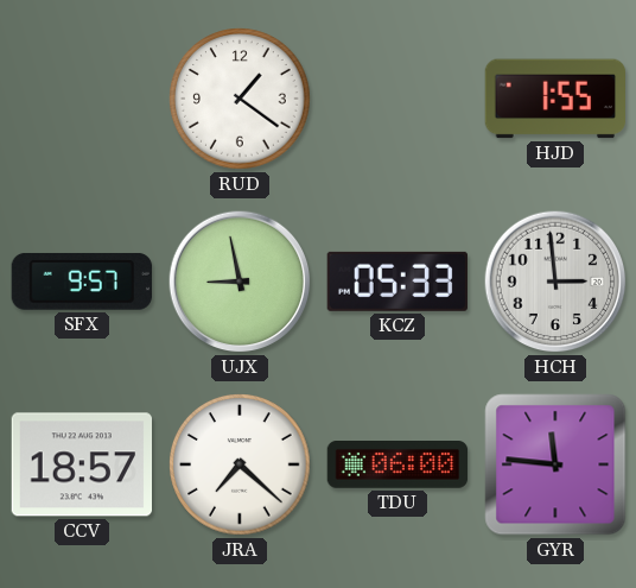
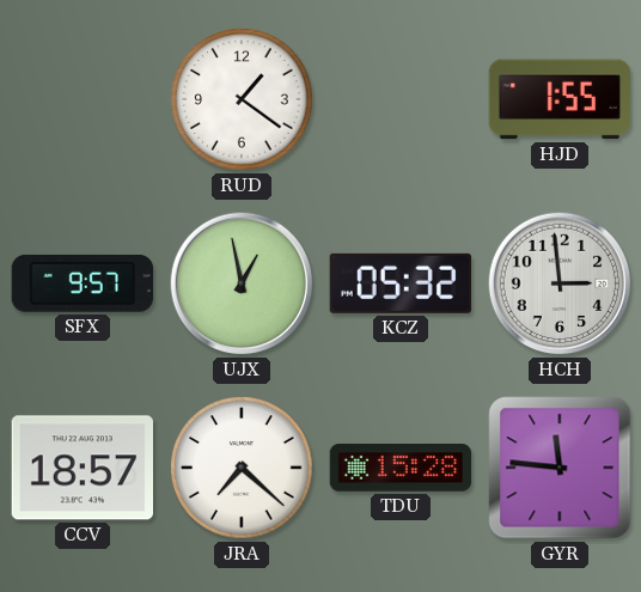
UJX: 8:58 -> 12:58 (242, 283)
KCZ: 05:33 -> 05:32 (399, 283)
TDU: 06:00 -> 15:28 (401, 469)
